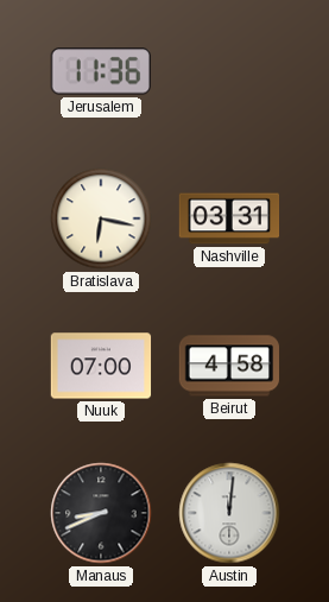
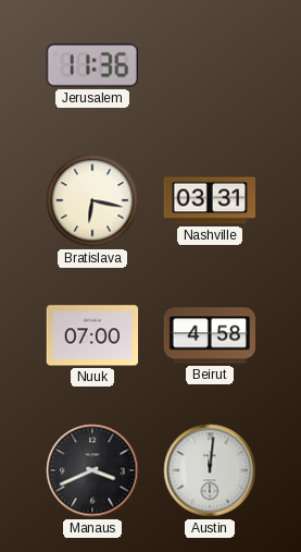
Manaus: 8:41 -> 3:41 (92, 470)
